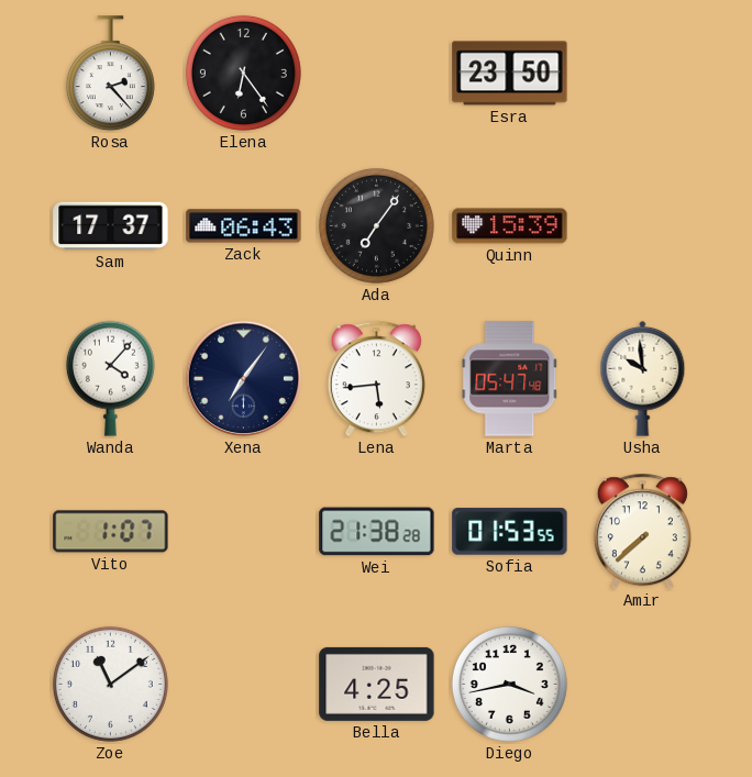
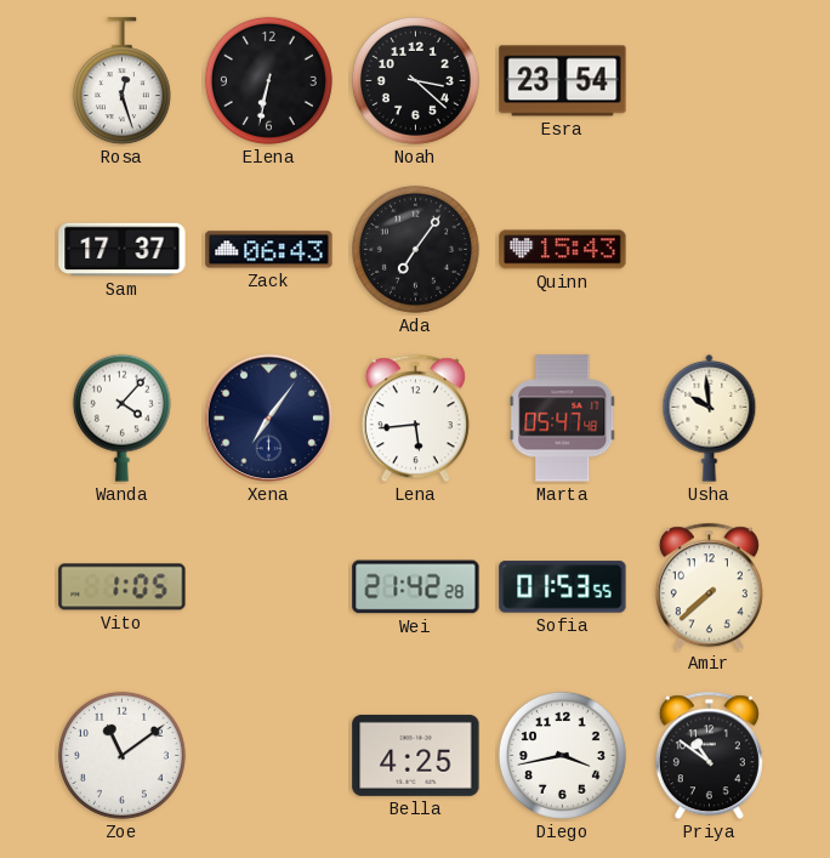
Rosa: 2:23 -> 12:27 (121, 81)
Elena: 6:24 -> 6:32 (268, 80)
Noah: none -> 3:22 (415, 80)
Esra: 23:50 -> 23:54 (563, 81)
Quinn: 15:39 -> 15:43 (563, 250)
Vito: 1:07 -> 1:05 (123, 587)
Wei: 21:38 -> 21:42 (416, 587)
Priya: none -> 10:51 (709, 756)
